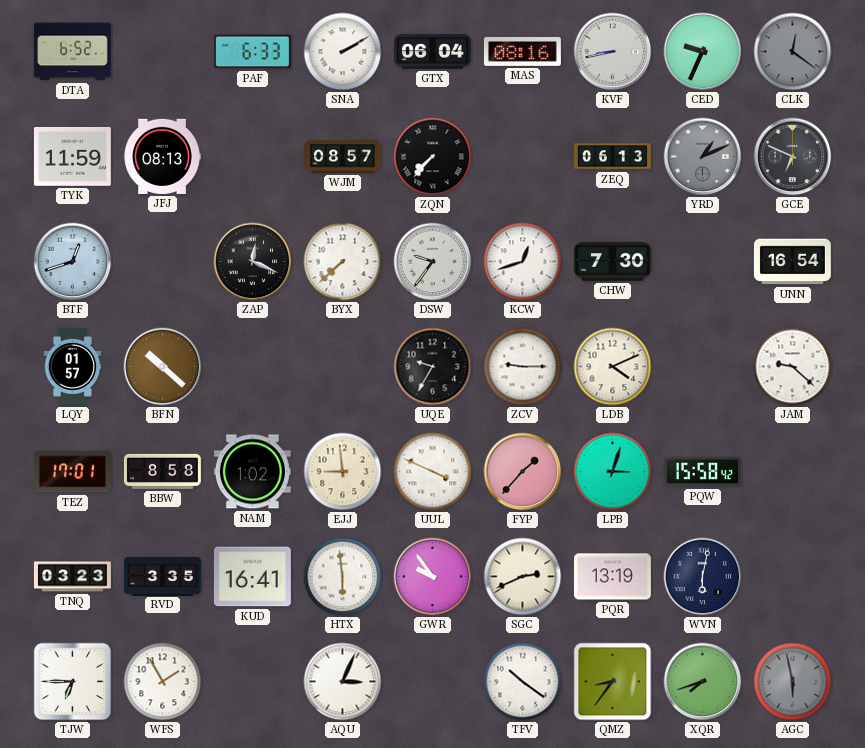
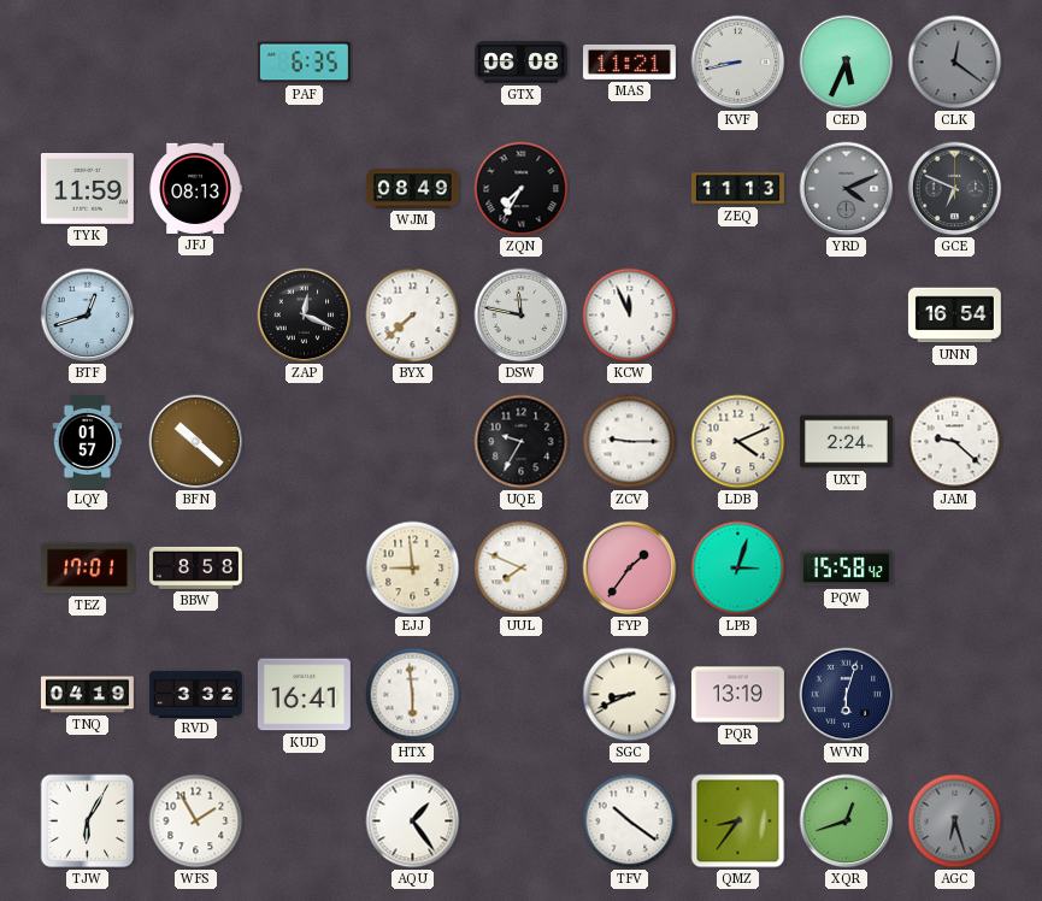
DTA: 6:52 -> none (72, 52)
PAF: 6:33 -> 6:35 (304, 63)
SNA: 2:10 -> none (343, 52)
GTX: 06:04 -> 06:08 (520, 63)
MAS: 08:16 -> 11:21 (629, 61)
CED: 9:34 -> 5:34 (847, 63)
WJM: 08:57 -> 08:49 (412, 189)
ZQN: 7:37 -> 7:35 (522, 189)
ZEQ: 06:13 -> 11:13 (737, 189)
YRD: 1:11 -> 4:11 (847, 189)
DSW: 9:36 -> 11:47 (522, 316)
KCW: 12:42 -> 11:56 (630, 316)
CHW: 7:30 -> none (612, 262)
UXT: none -> 2:24 (846, 442)
NAM: 1:02 -> none (252, 472)
UUL: 3:49 -> 7:49 (522, 569)
FYP: 1:37 -> 1:36 (630, 569)
TNQ: 03:23 -> 04:19 (87, 695)
RVD: 3:35 -> 3:32 (195, 694)
GWR: 9:54 -> none (433, 577)
SGC: 2:41 -> 8:41 (630, 695)
WVN: 6:02 -> 6:03 (847, 695)
TJW: 6:45 -> 6:05 (88, 821)
AQU: 3:04 -> 1:24 (413, 821)
XQR: 7:42 -> 12:42 (847, 821)
AGC: 5:58 -> 6:27 (955, 821)
